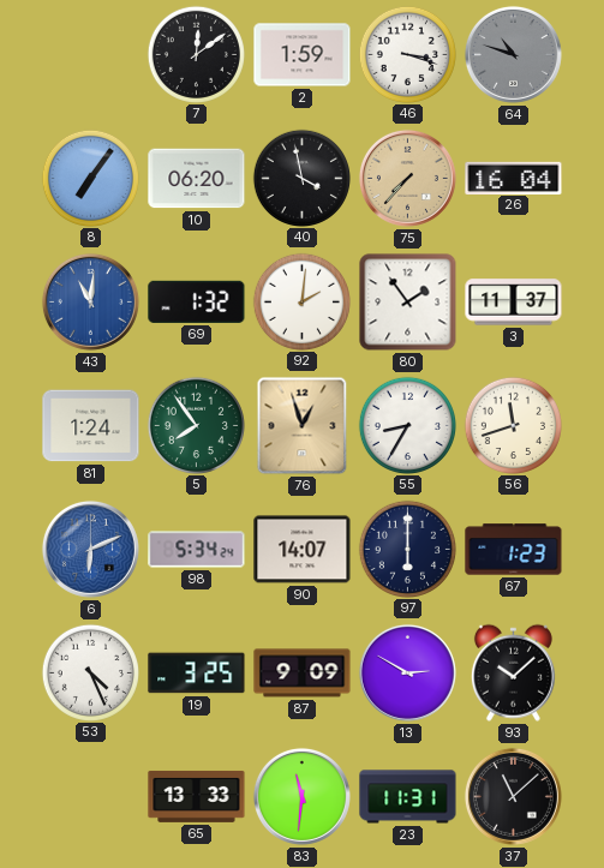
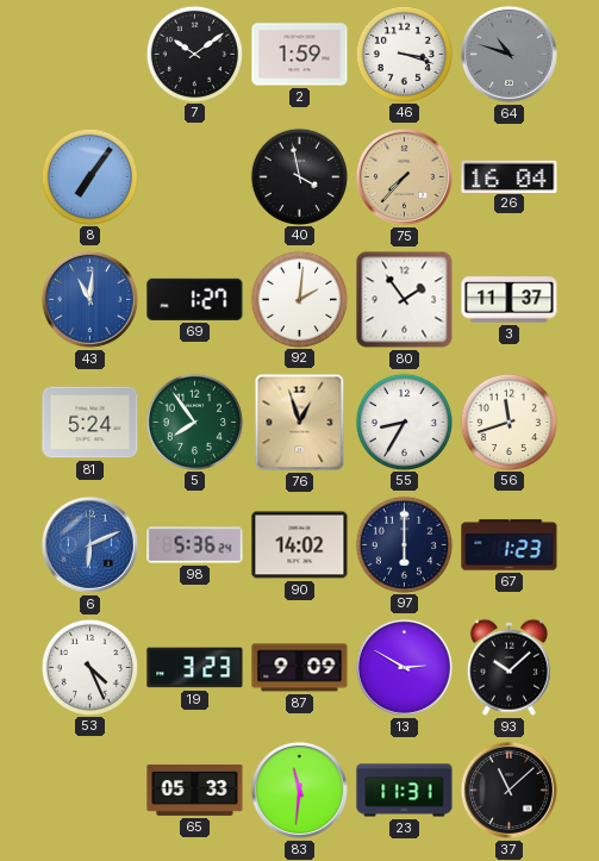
7: 12:09 -> 10:09 (194, 54)
10: 06:20 -> none (197, 179)
69: 1:32 -> 1:27 (195, 299)
81: 1:24 -> 5:24 (91, 423)
98: 5:34 -> 5:36 (195, 545)
90: 14:07 -> 14:02 (300, 545)
19: 3:25 -> 3:23 (195, 668)
65: 13:33 -> 05:33 (195, 790)
